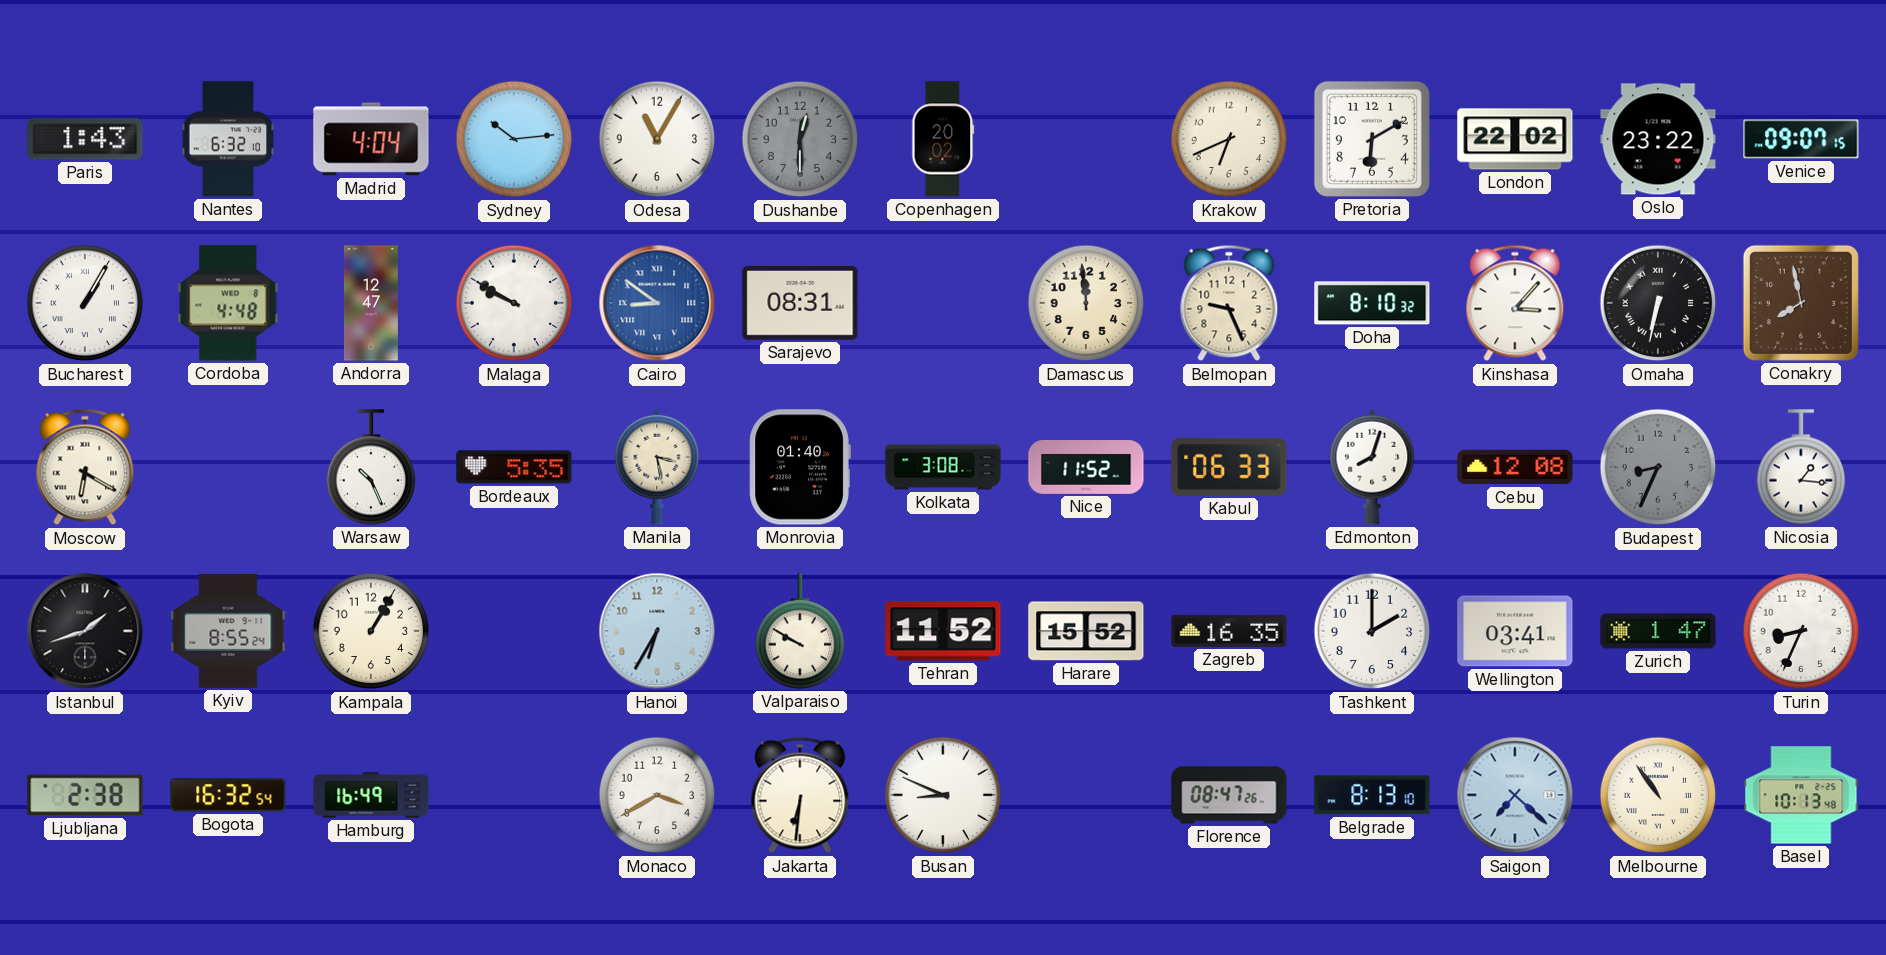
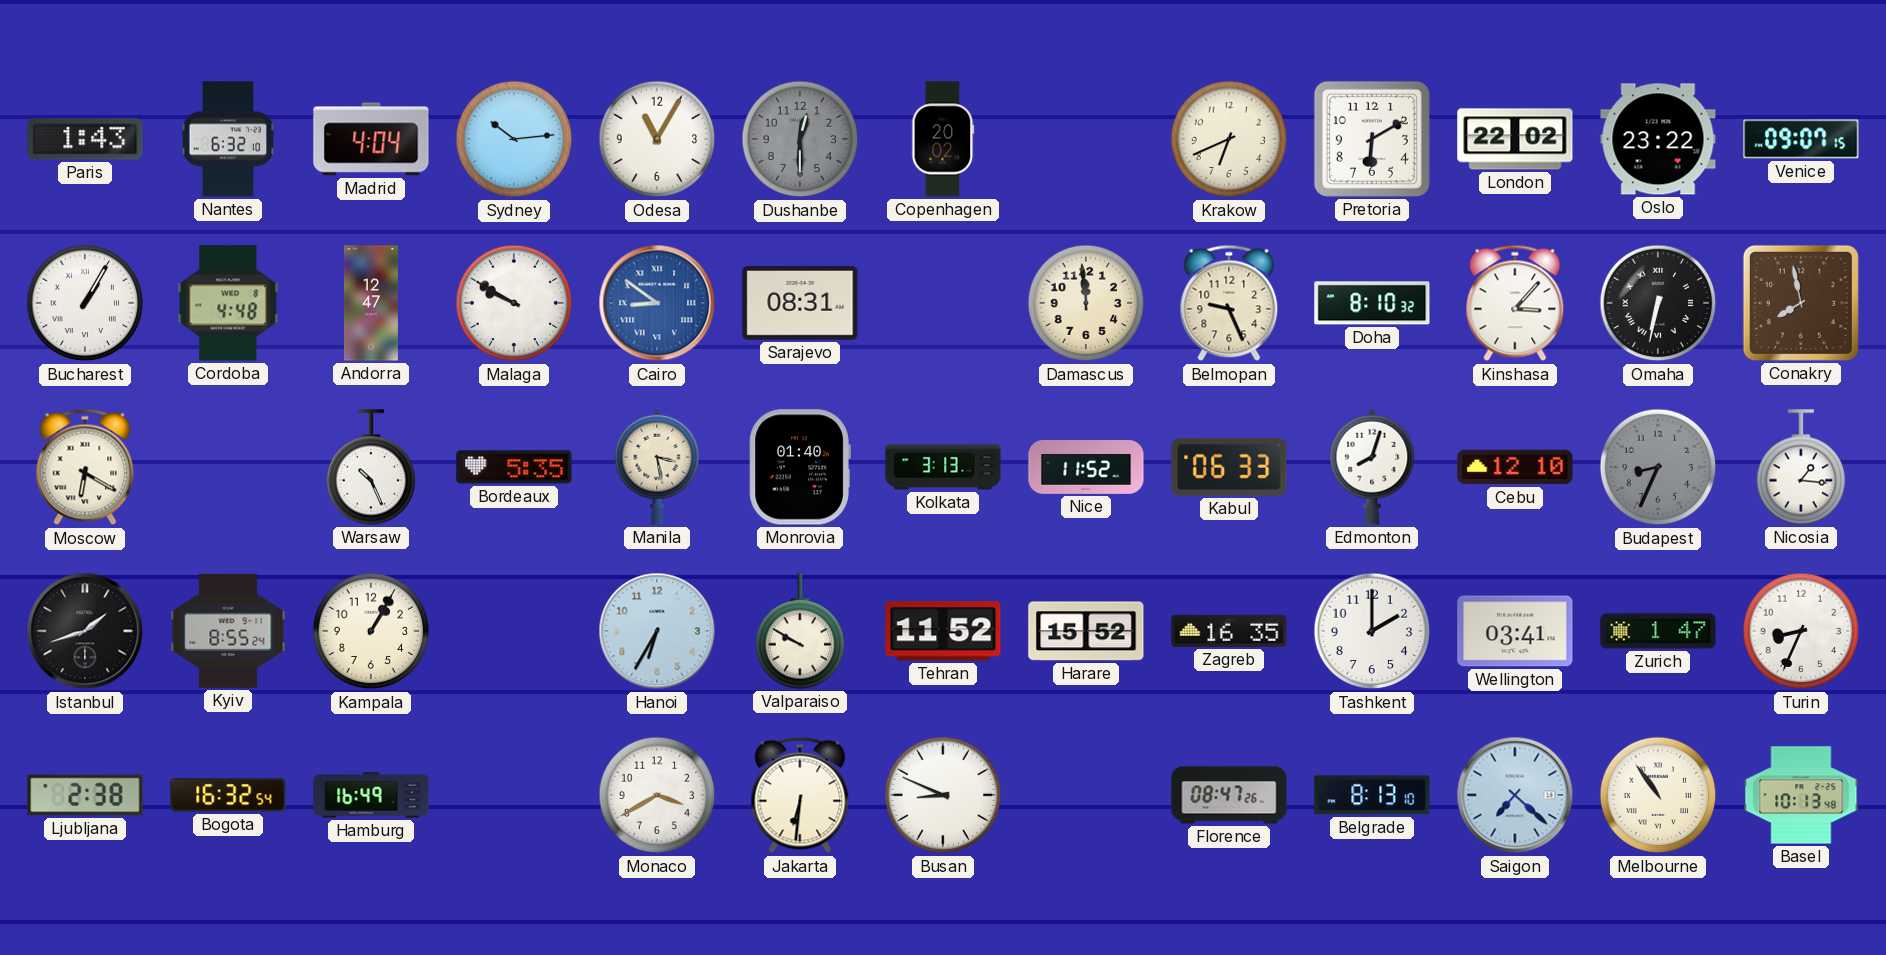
Kolkata: 3:08 -> 3:13 (943, 467)
Cebu: 12:08 -> 12:10 (1515, 467)
